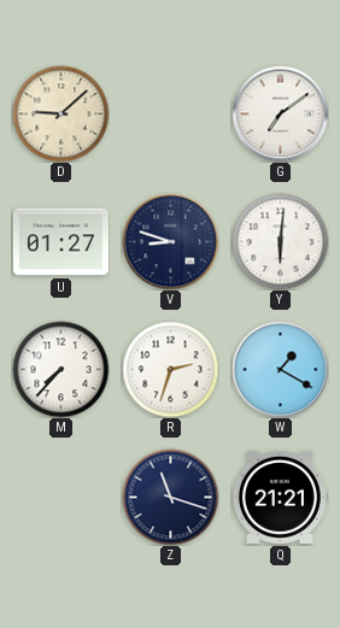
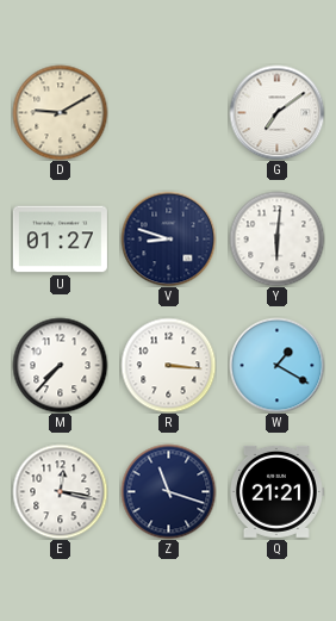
D: 9:08 -> 9:10 (60, 112)
R: 2:33 -> 3:16 (168, 365)
E: none -> 12:17 (60, 491)
